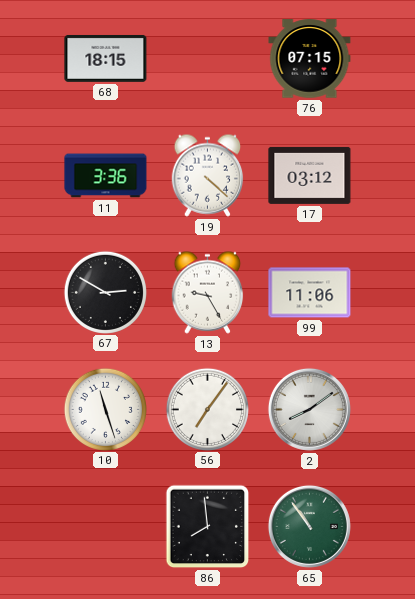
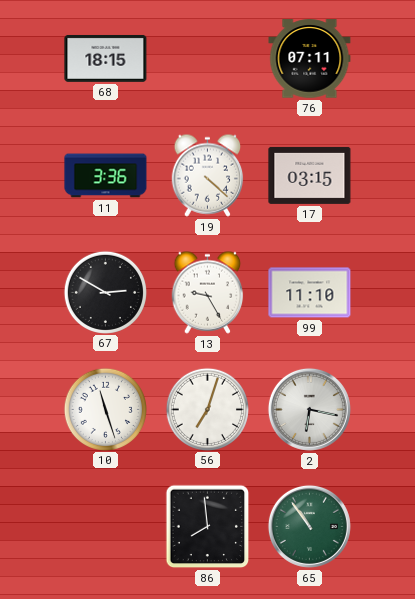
76: 07:15 -> 07:11 (310, 59)
17: 03:12 -> 03:15 (310, 175)
99: 11:06 -> 11:10 (310, 293)
56: 7:06 -> 7:03 (207, 409)
2: 8:09 -> 6:17 (309, 409)
